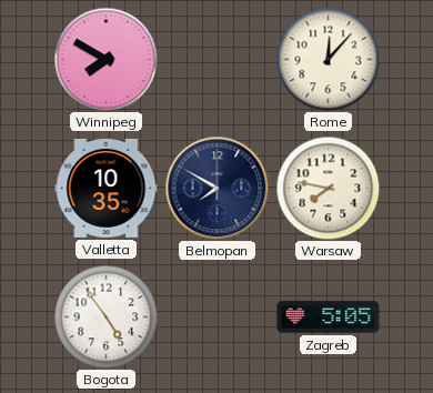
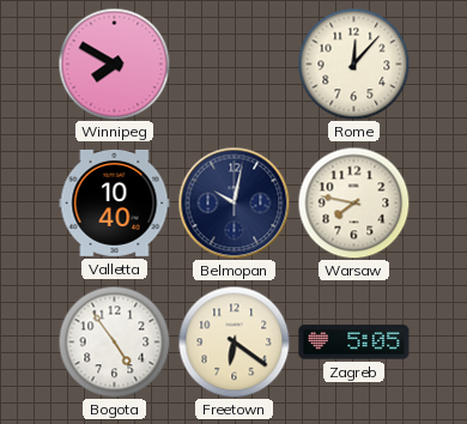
Valletta: 10:35 -> 10:40 (115, 202)
Belmopan: 7:50 -> 10:02 (233, 202)
Freetown: none -> 6:21 (233, 341)
